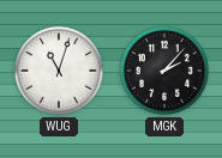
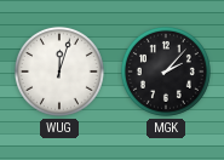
WUG: 11:03 -> 12:03 (59, 72)
